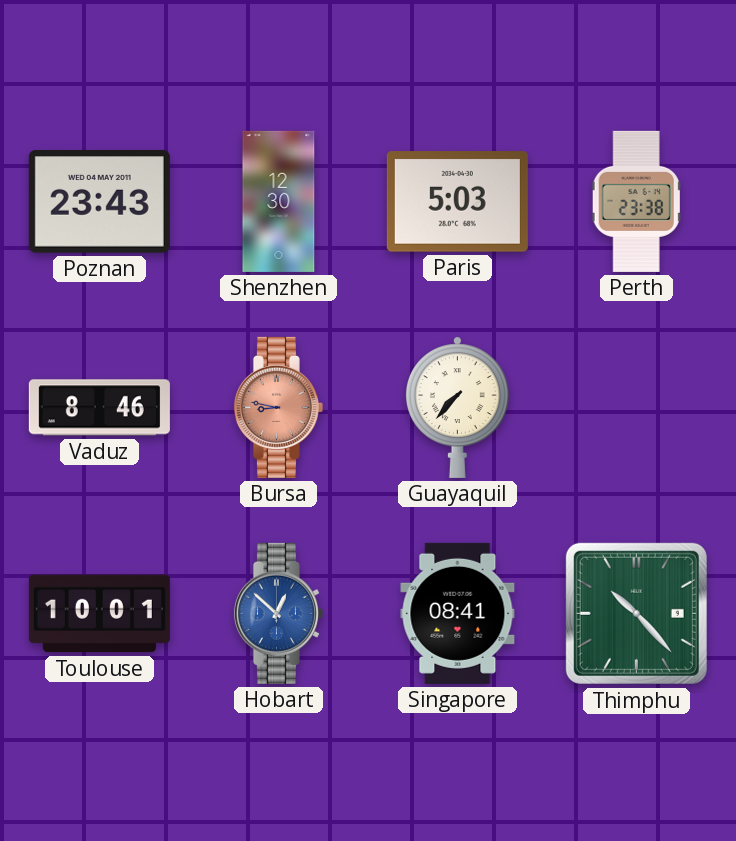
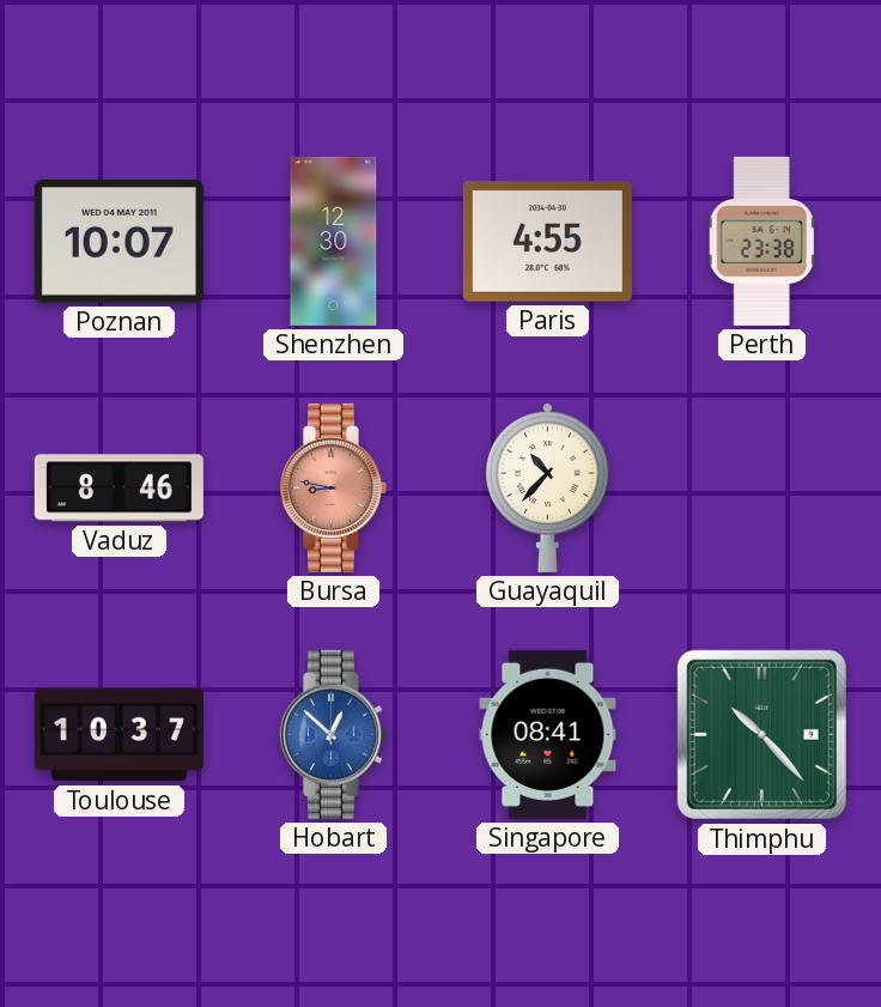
Poznan: 23:43 -> 10:07 (119, 242)
Paris: 5:03 -> 4:55 (547, 242)
Guayaquil: 7:37 -> 10:37 (547, 487)
Toulouse: 10:01 -> 10:37 (119, 735)
